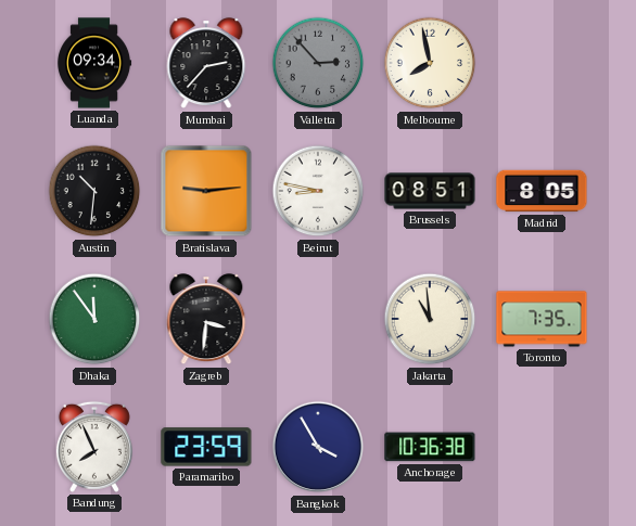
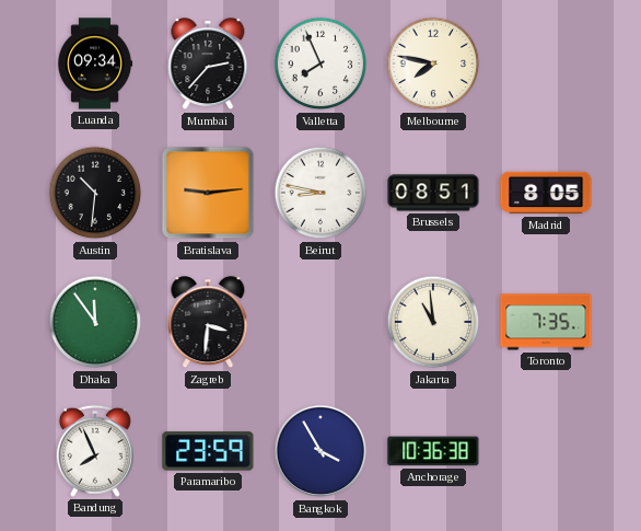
Valletta: 2:53 -> 7:56 (320, 64)
Valletta dial: grey -> white (320, 64)
Melbourne: 7:58 -> 7:47 (433, 64)
